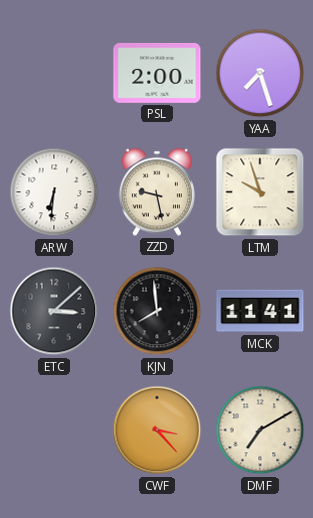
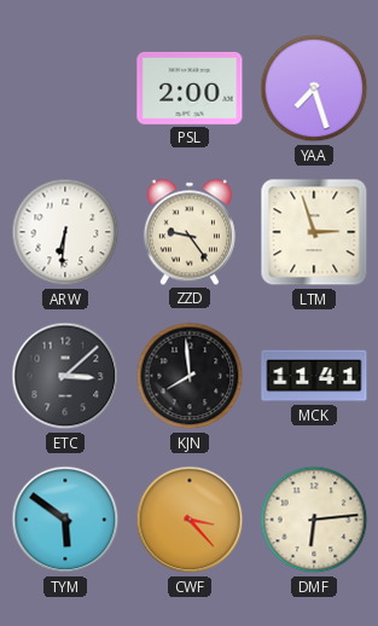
ZZD: 9:28 -> 9:24 (190, 232)
LTM: 9:57 -> 2:57 (314, 232)
TYM: none -> 5:51 (65, 520)
DMF: 7:10 -> 6:14 (314, 520)
